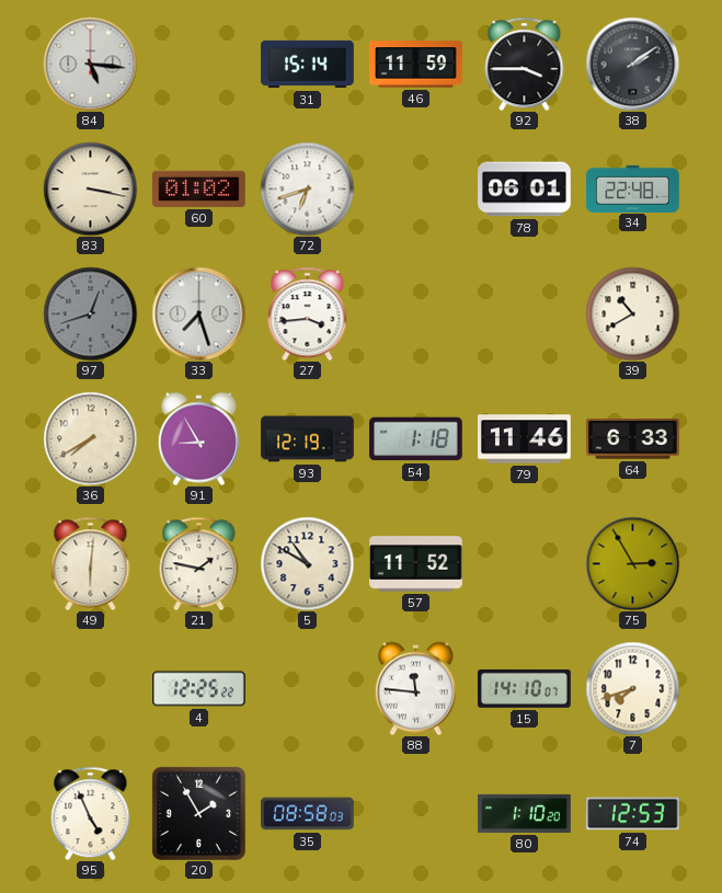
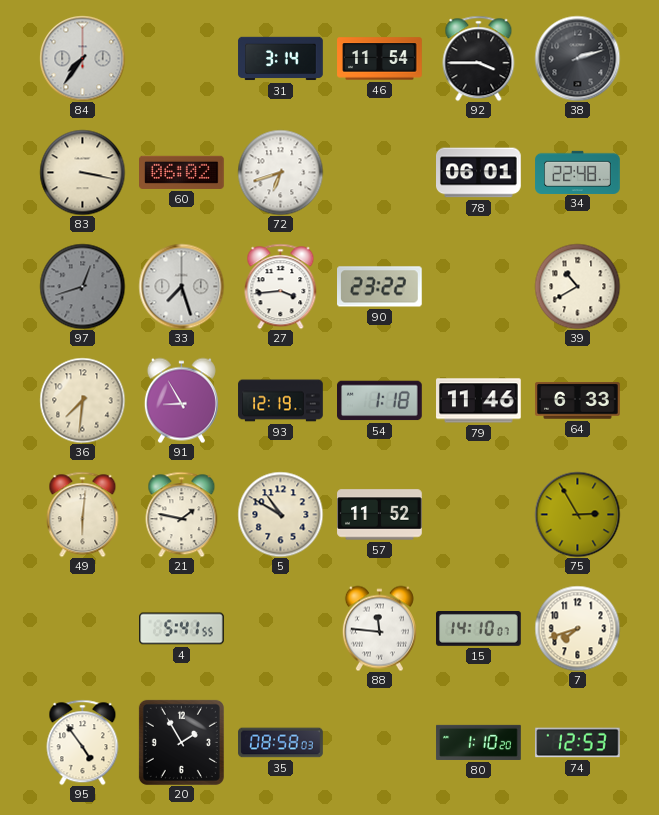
84: 5:16 -> 7:36 (82, 58)
31: 15:14 -> 3:14 (281, 59)
46: 11:59 -> 11:54 (380, 59)
38: 2:09 -> 2:12 (577, 58)
60: 01:02 -> 06:02 (182, 172)
90: none -> 23:22 (380, 287)
36: 7:40 -> 7:31 (82, 400)
4: 12:25 -> 5:41 (182, 629)
95: 4:56 -> 4:54 (83, 742)
